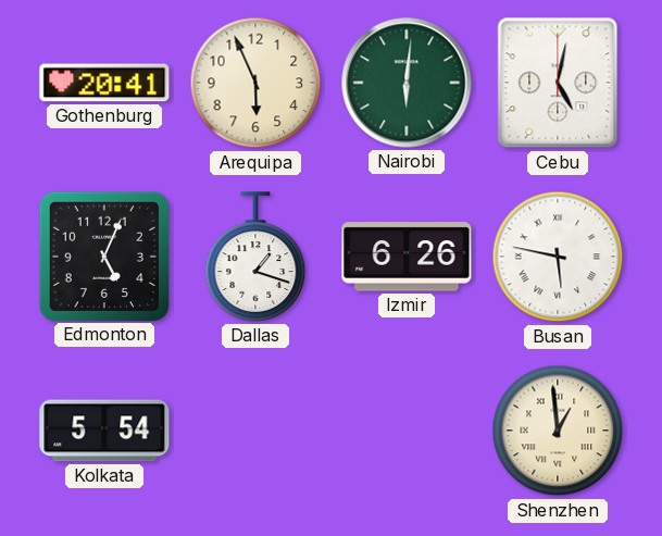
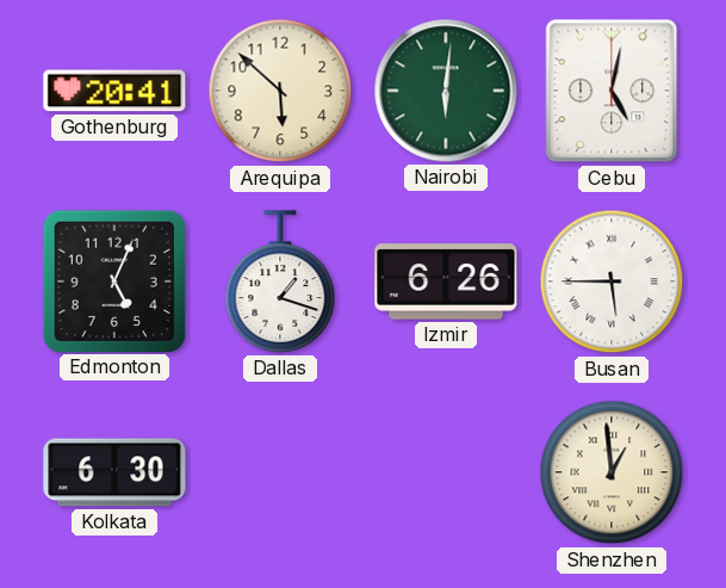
Arequipa: 5:56 -> 5:52 (280, 91)
Busan: 5:47 -> 5:45 (612, 281)
Kolkata: 5:54 -> 6:30 (114, 472)
